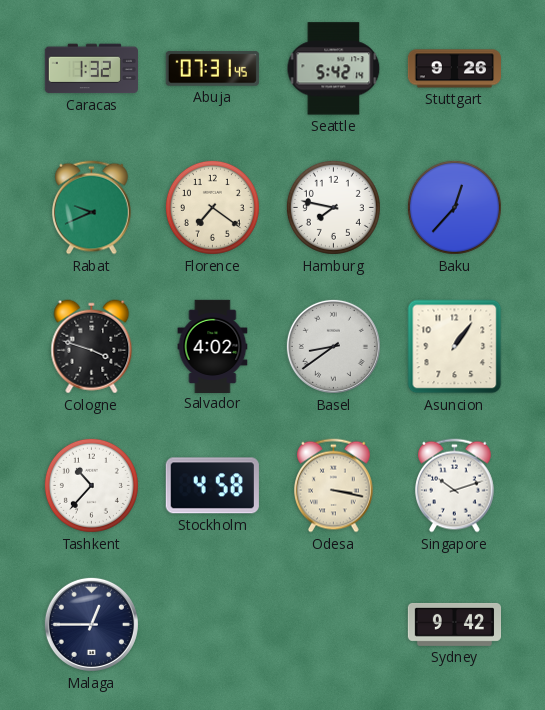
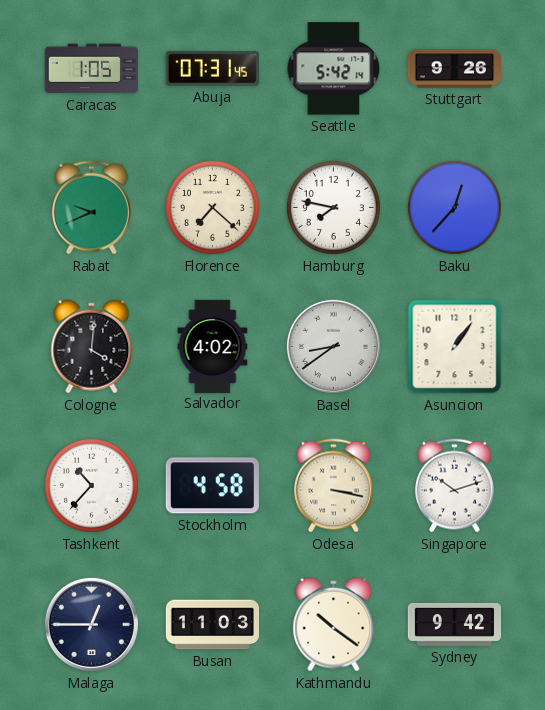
Caracas: 1:32 -> 1:05 (91, 69)
Florence: 7:21 -> 7:22 (212, 207)
Cologne: 3:48 -> 4:01 (92, 347)
Busan: none -> 11:03 (212, 625)
Kathmandu: none -> 10:21 (334, 625)
